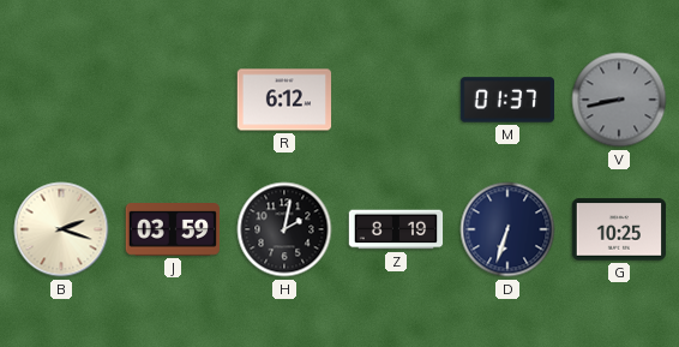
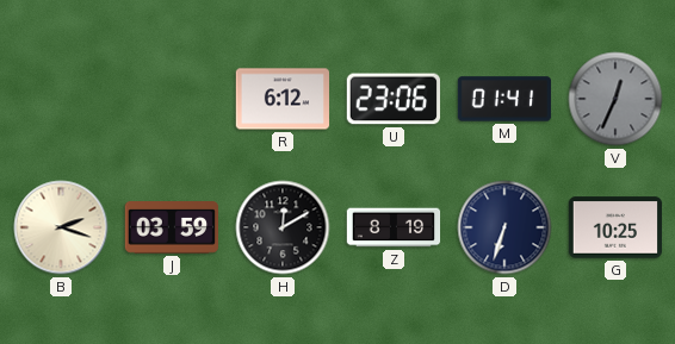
U: none -> 23:06 (392, 99)
M: 01:37 -> 01:41 (504, 99)
V: 8:43 -> 12:34 (615, 99)
H: 2:02 -> 12:10 (283, 227)
